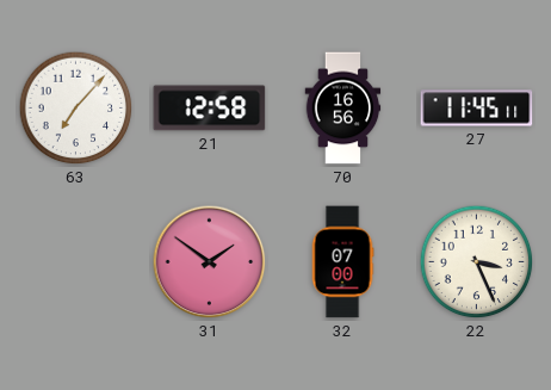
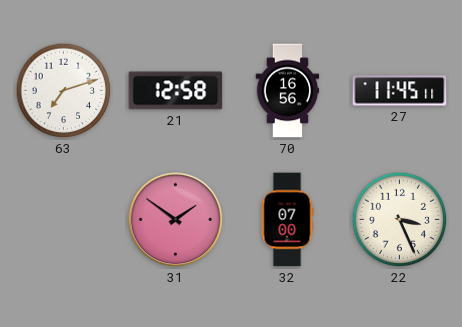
63: 7:07 -> 7:12 (64, 91)
